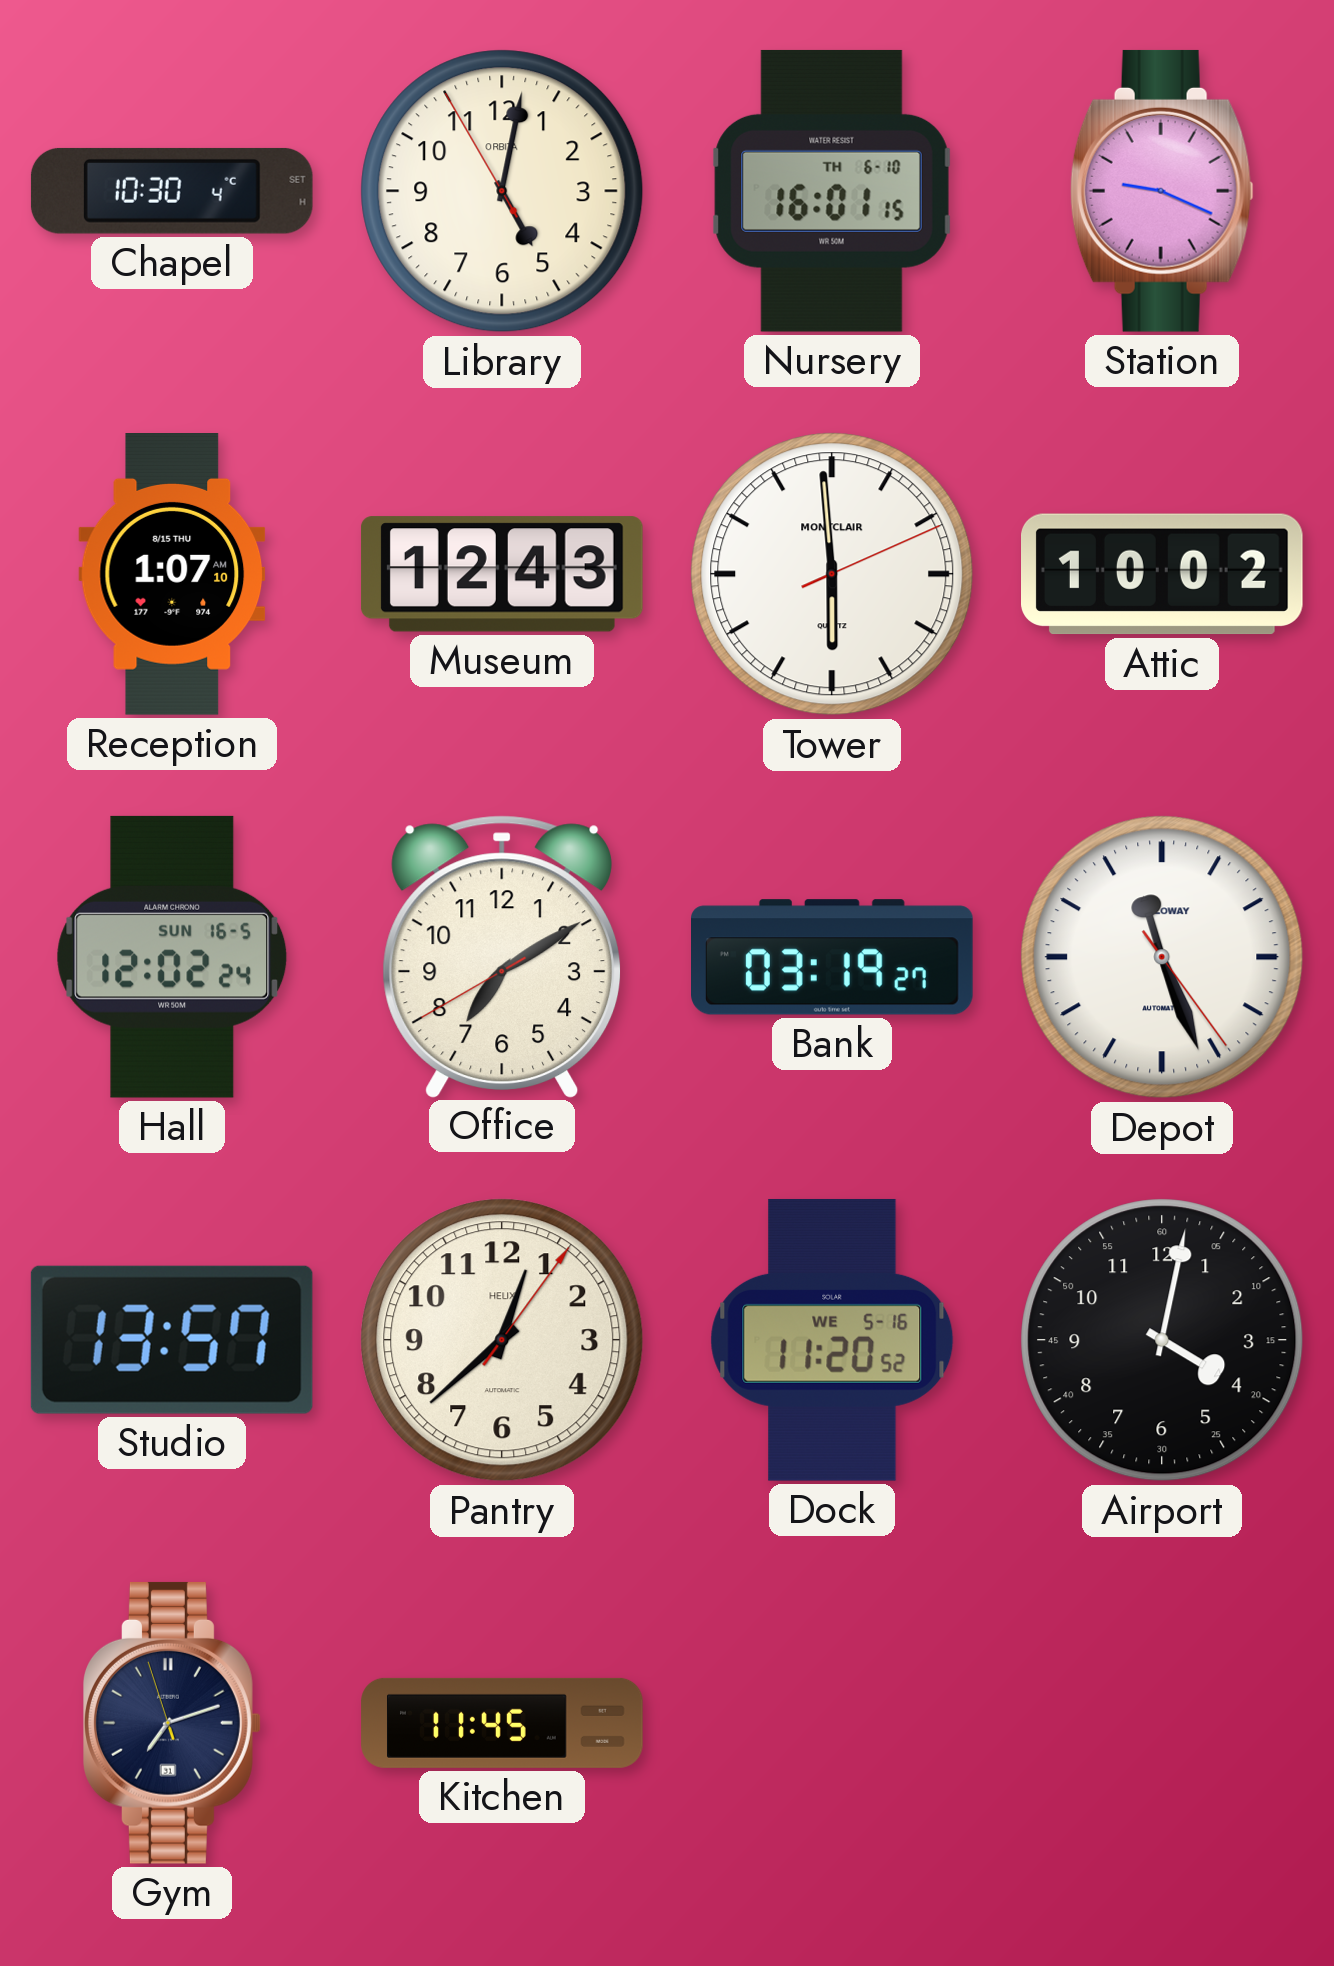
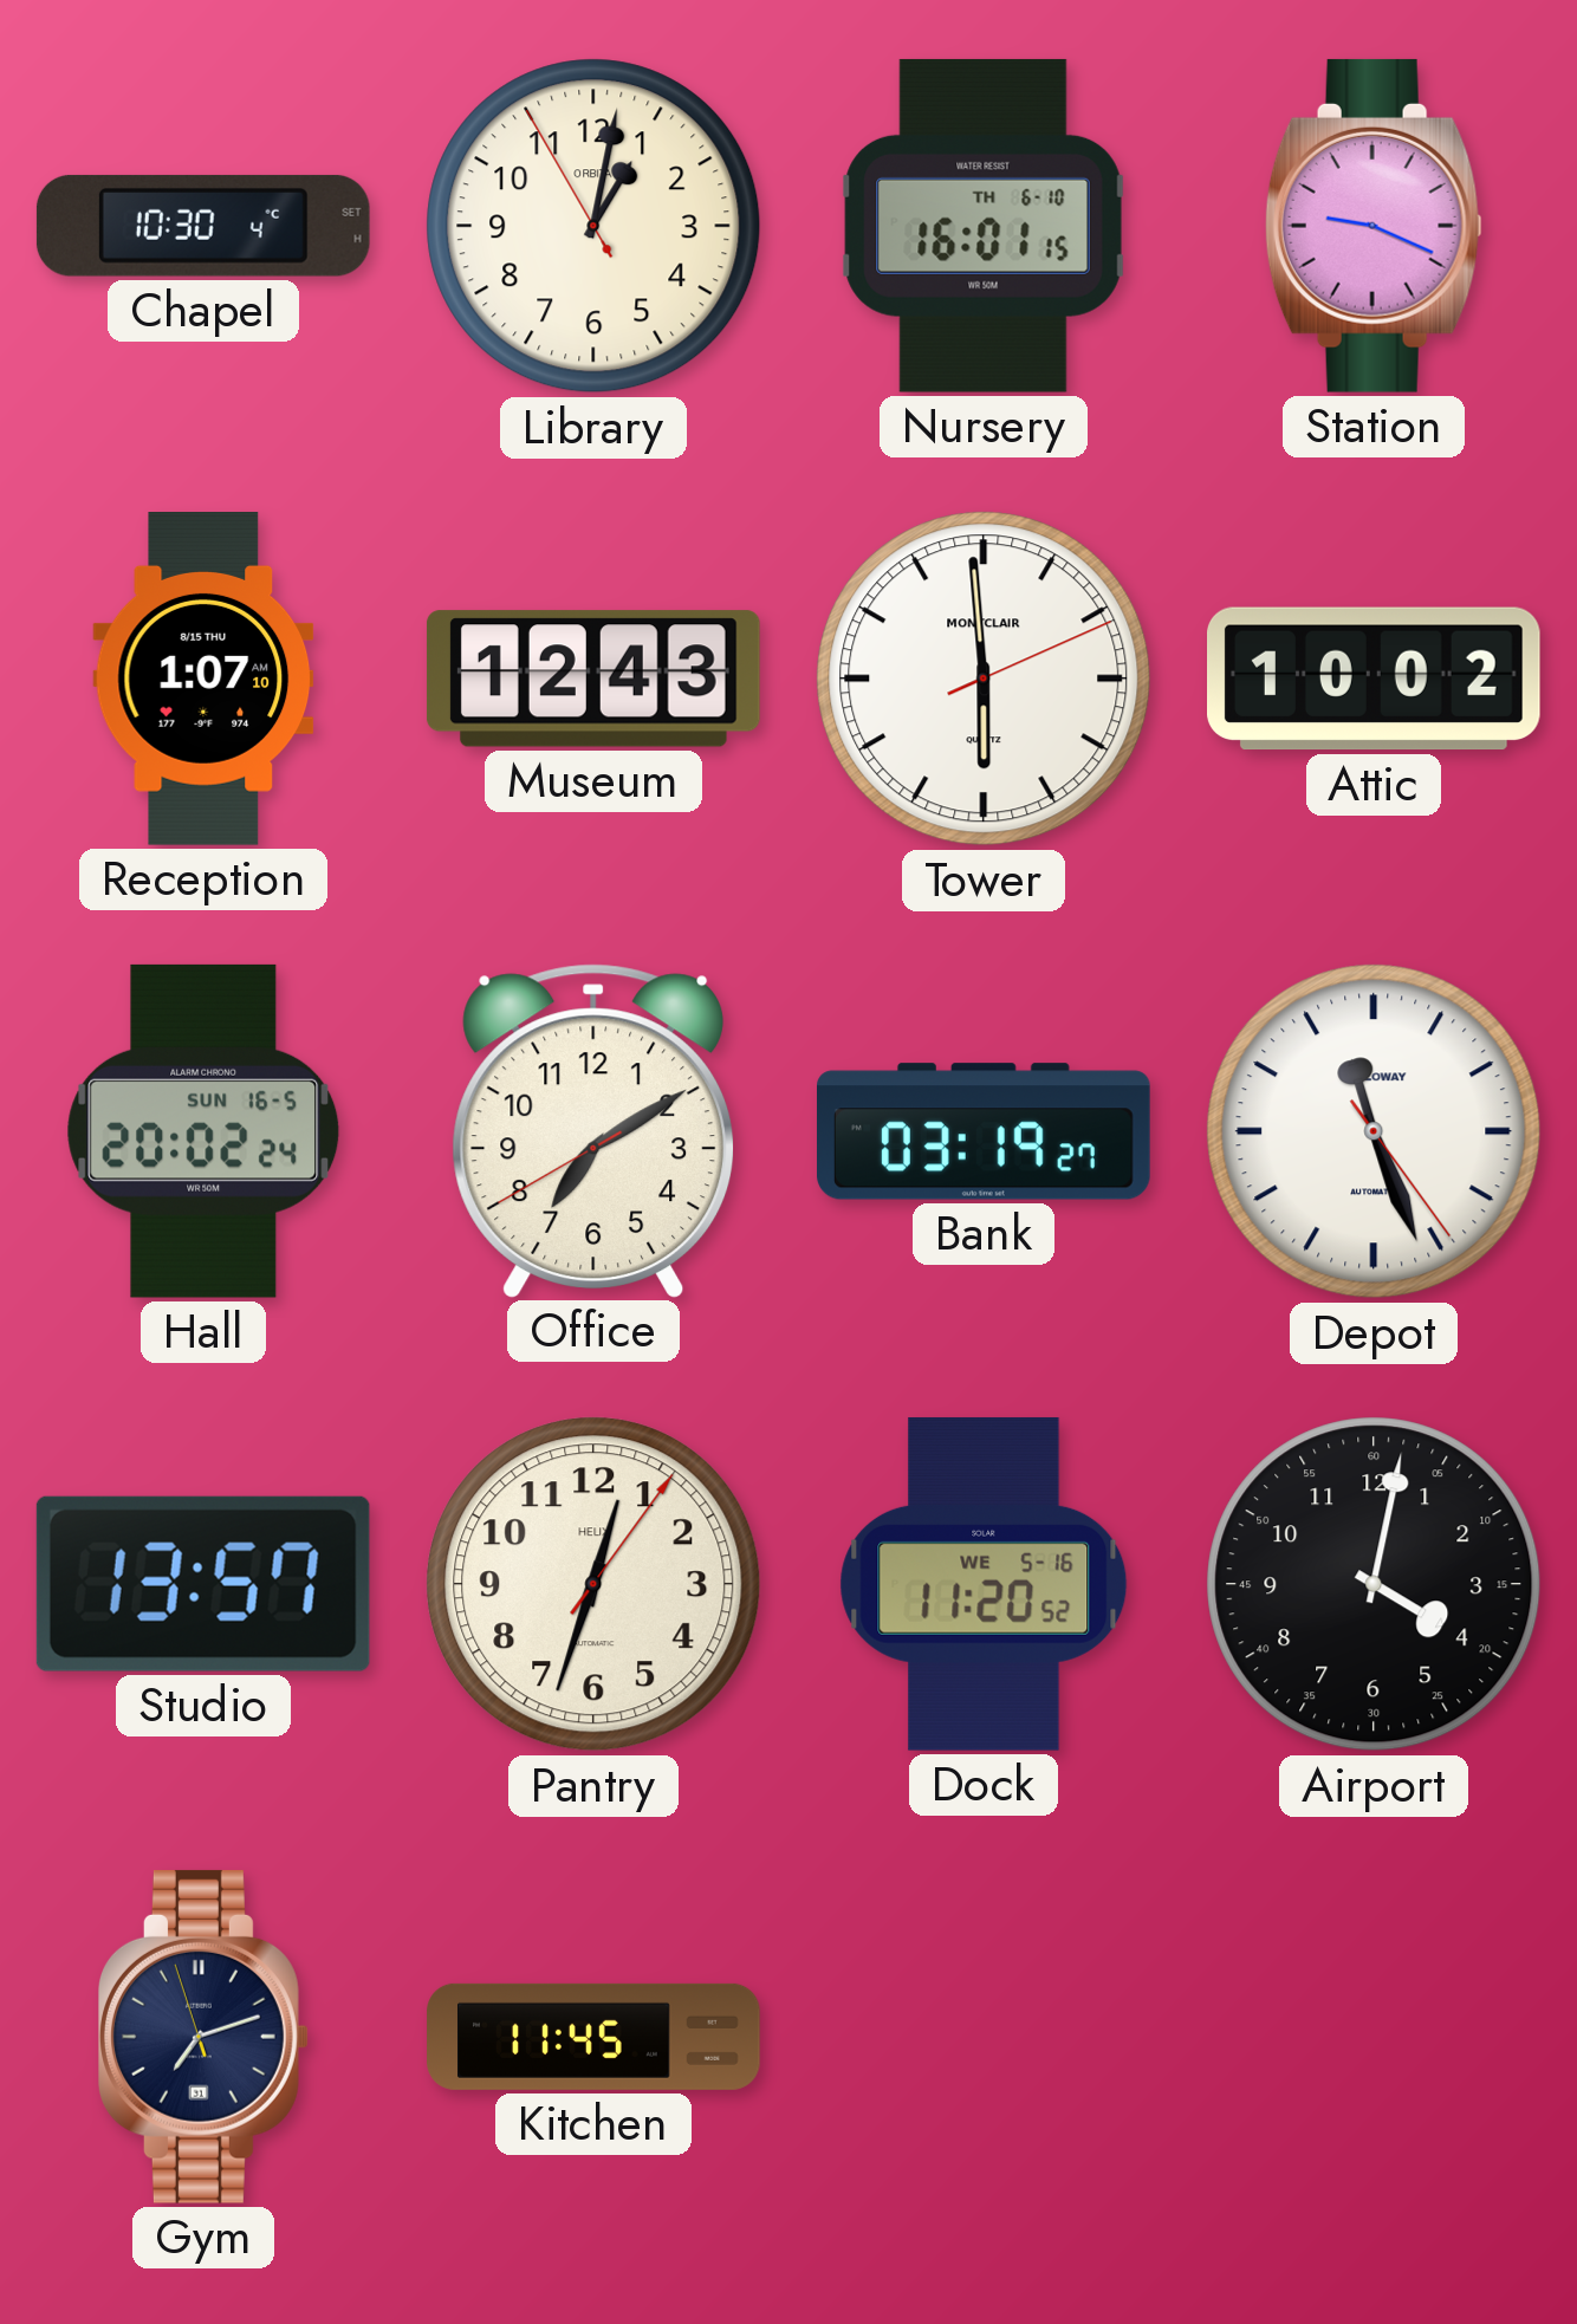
Library: 5:01 -> 1:01 (593, 226)
Hall: 12:02 -> 20:02 (203, 1131)
Pantry: 12:38 -> 12:33 (593, 1584)
